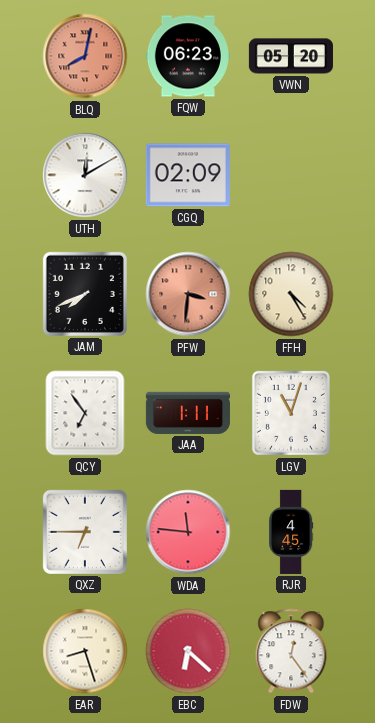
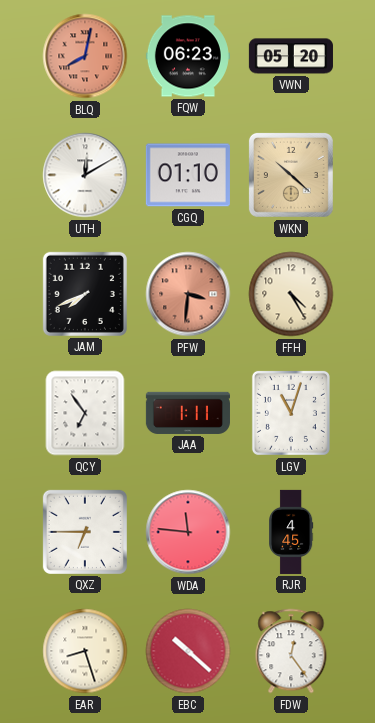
CGQ: 02:09 -> 01:10 (188, 175)
WKN: none -> 10:22 (291, 175)
EBC: 6:22 -> 10:22 (188, 651)
